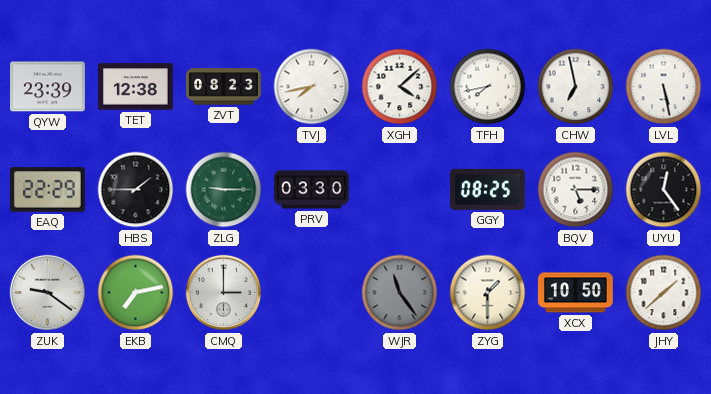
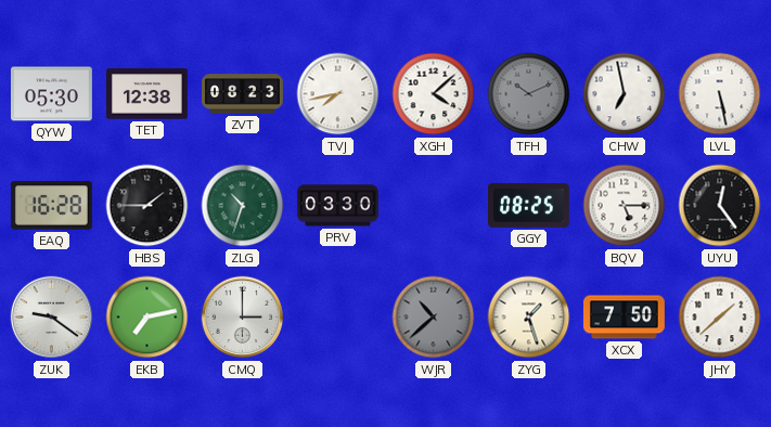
QYW: 23:39 -> 05:30 (51, 94)
TFH: 7:43 -> 10:11 (529, 94)
TFH dial: white -> grey (529, 94)
EAQ: 22:29 -> 16:28 (51, 206)
ZLG: 9:15 -> 10:33 (243, 206)
WJR: 11:24 -> 10:38 (434, 318)
ZYG: 1:30 -> 1:27 (529, 318)
XCX: 10:50 -> 7:50 (624, 318)
